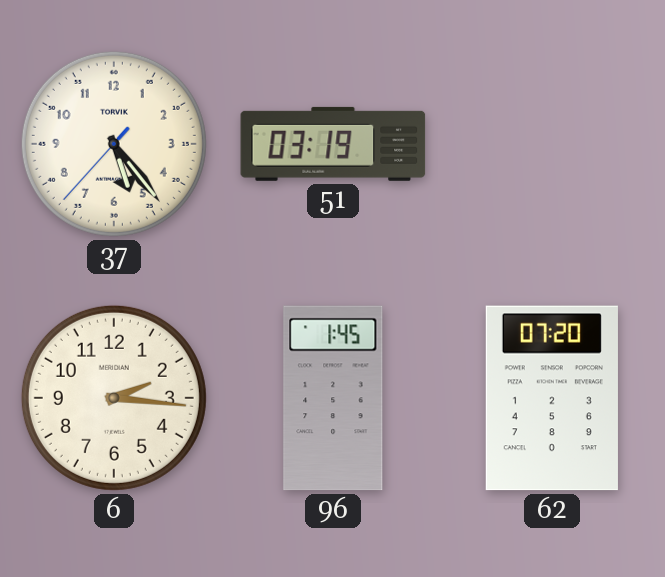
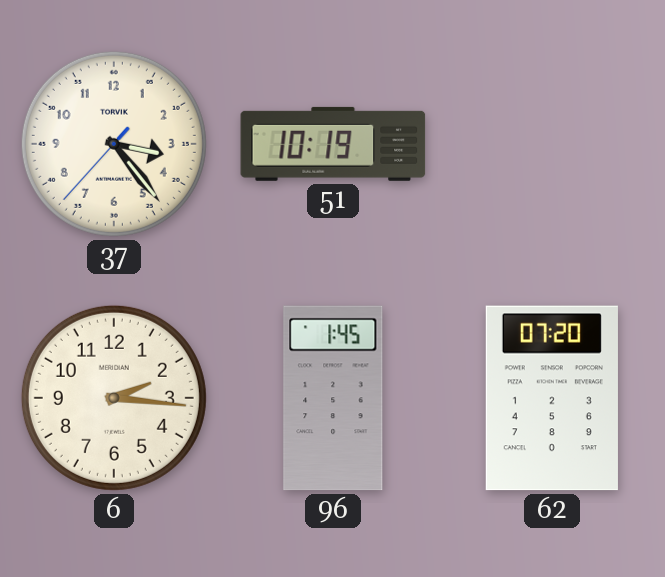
37: 5:23 -> 3:23 (114, 144)
51: 03:19 -> 10:19 (333, 144)
